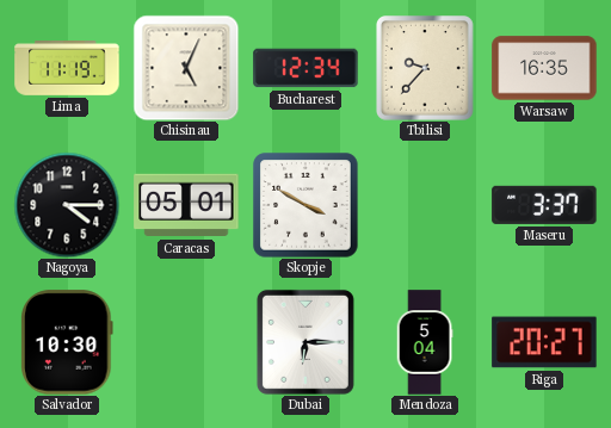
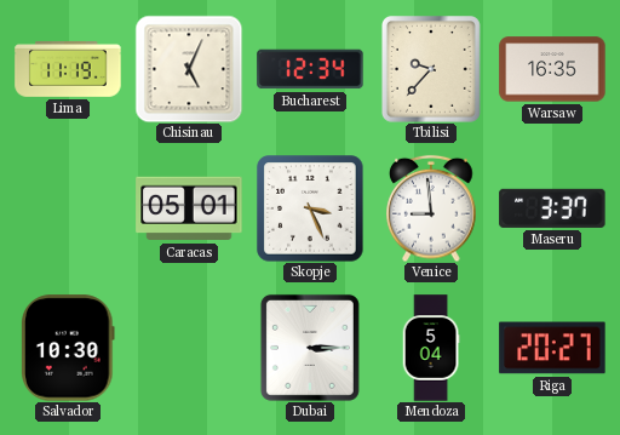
Nagoya: 4:15 -> none (67, 205)
Skopje: 3:50 -> 3:26 (310, 208)
Venice: none -> 8:59 (431, 208)
Dubai: 6:15 -> 3:15 (310, 348)
